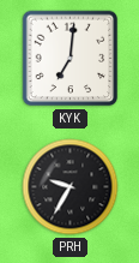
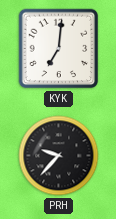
PRH: 9:35 -> 9:37 (59, 156)
